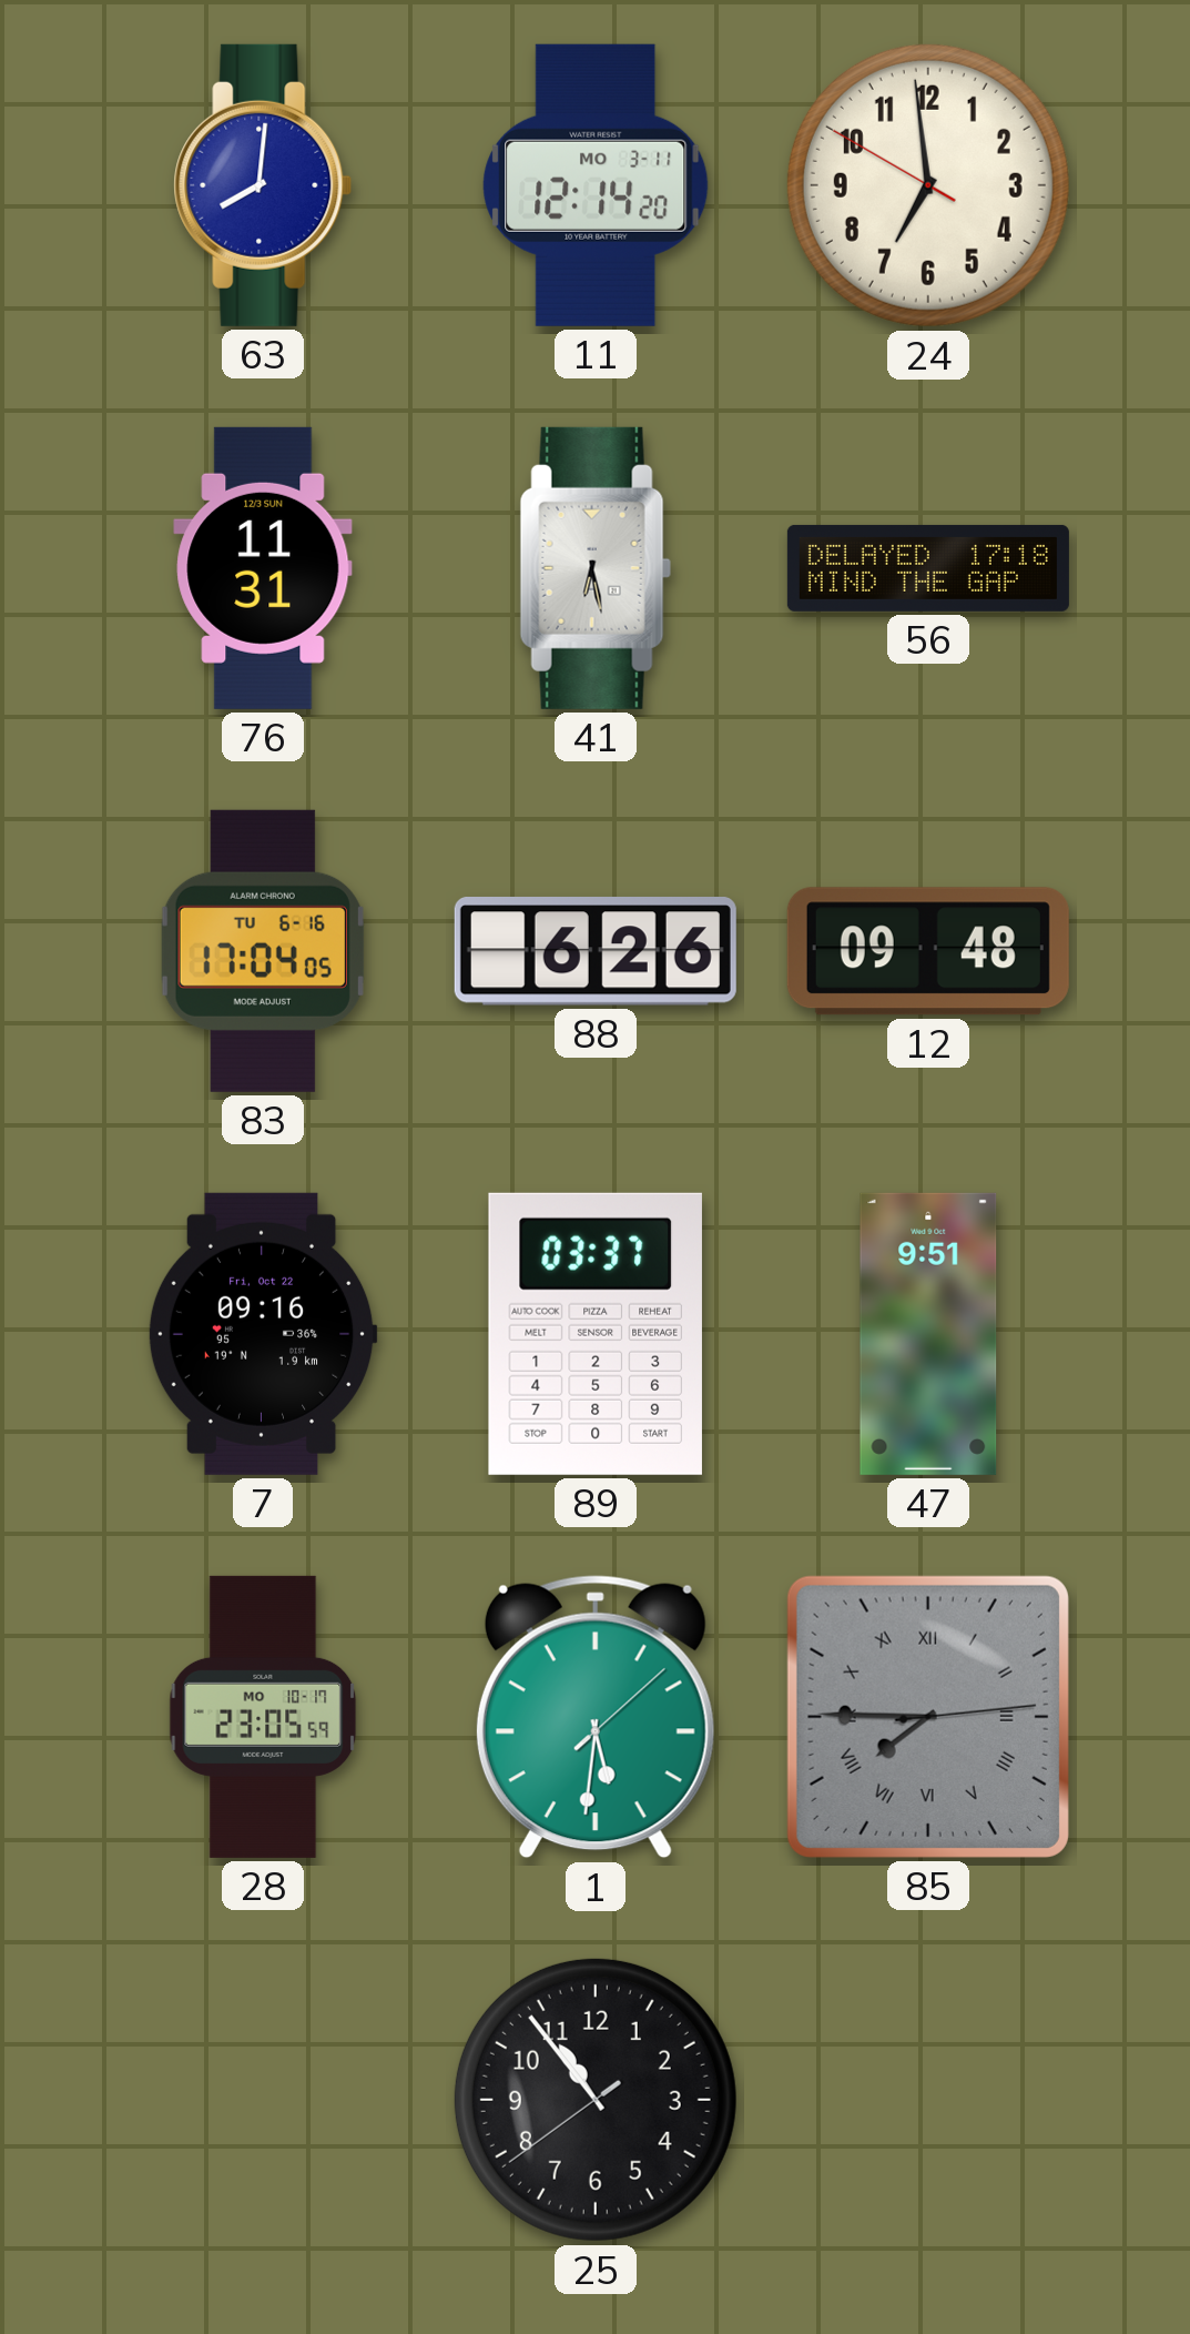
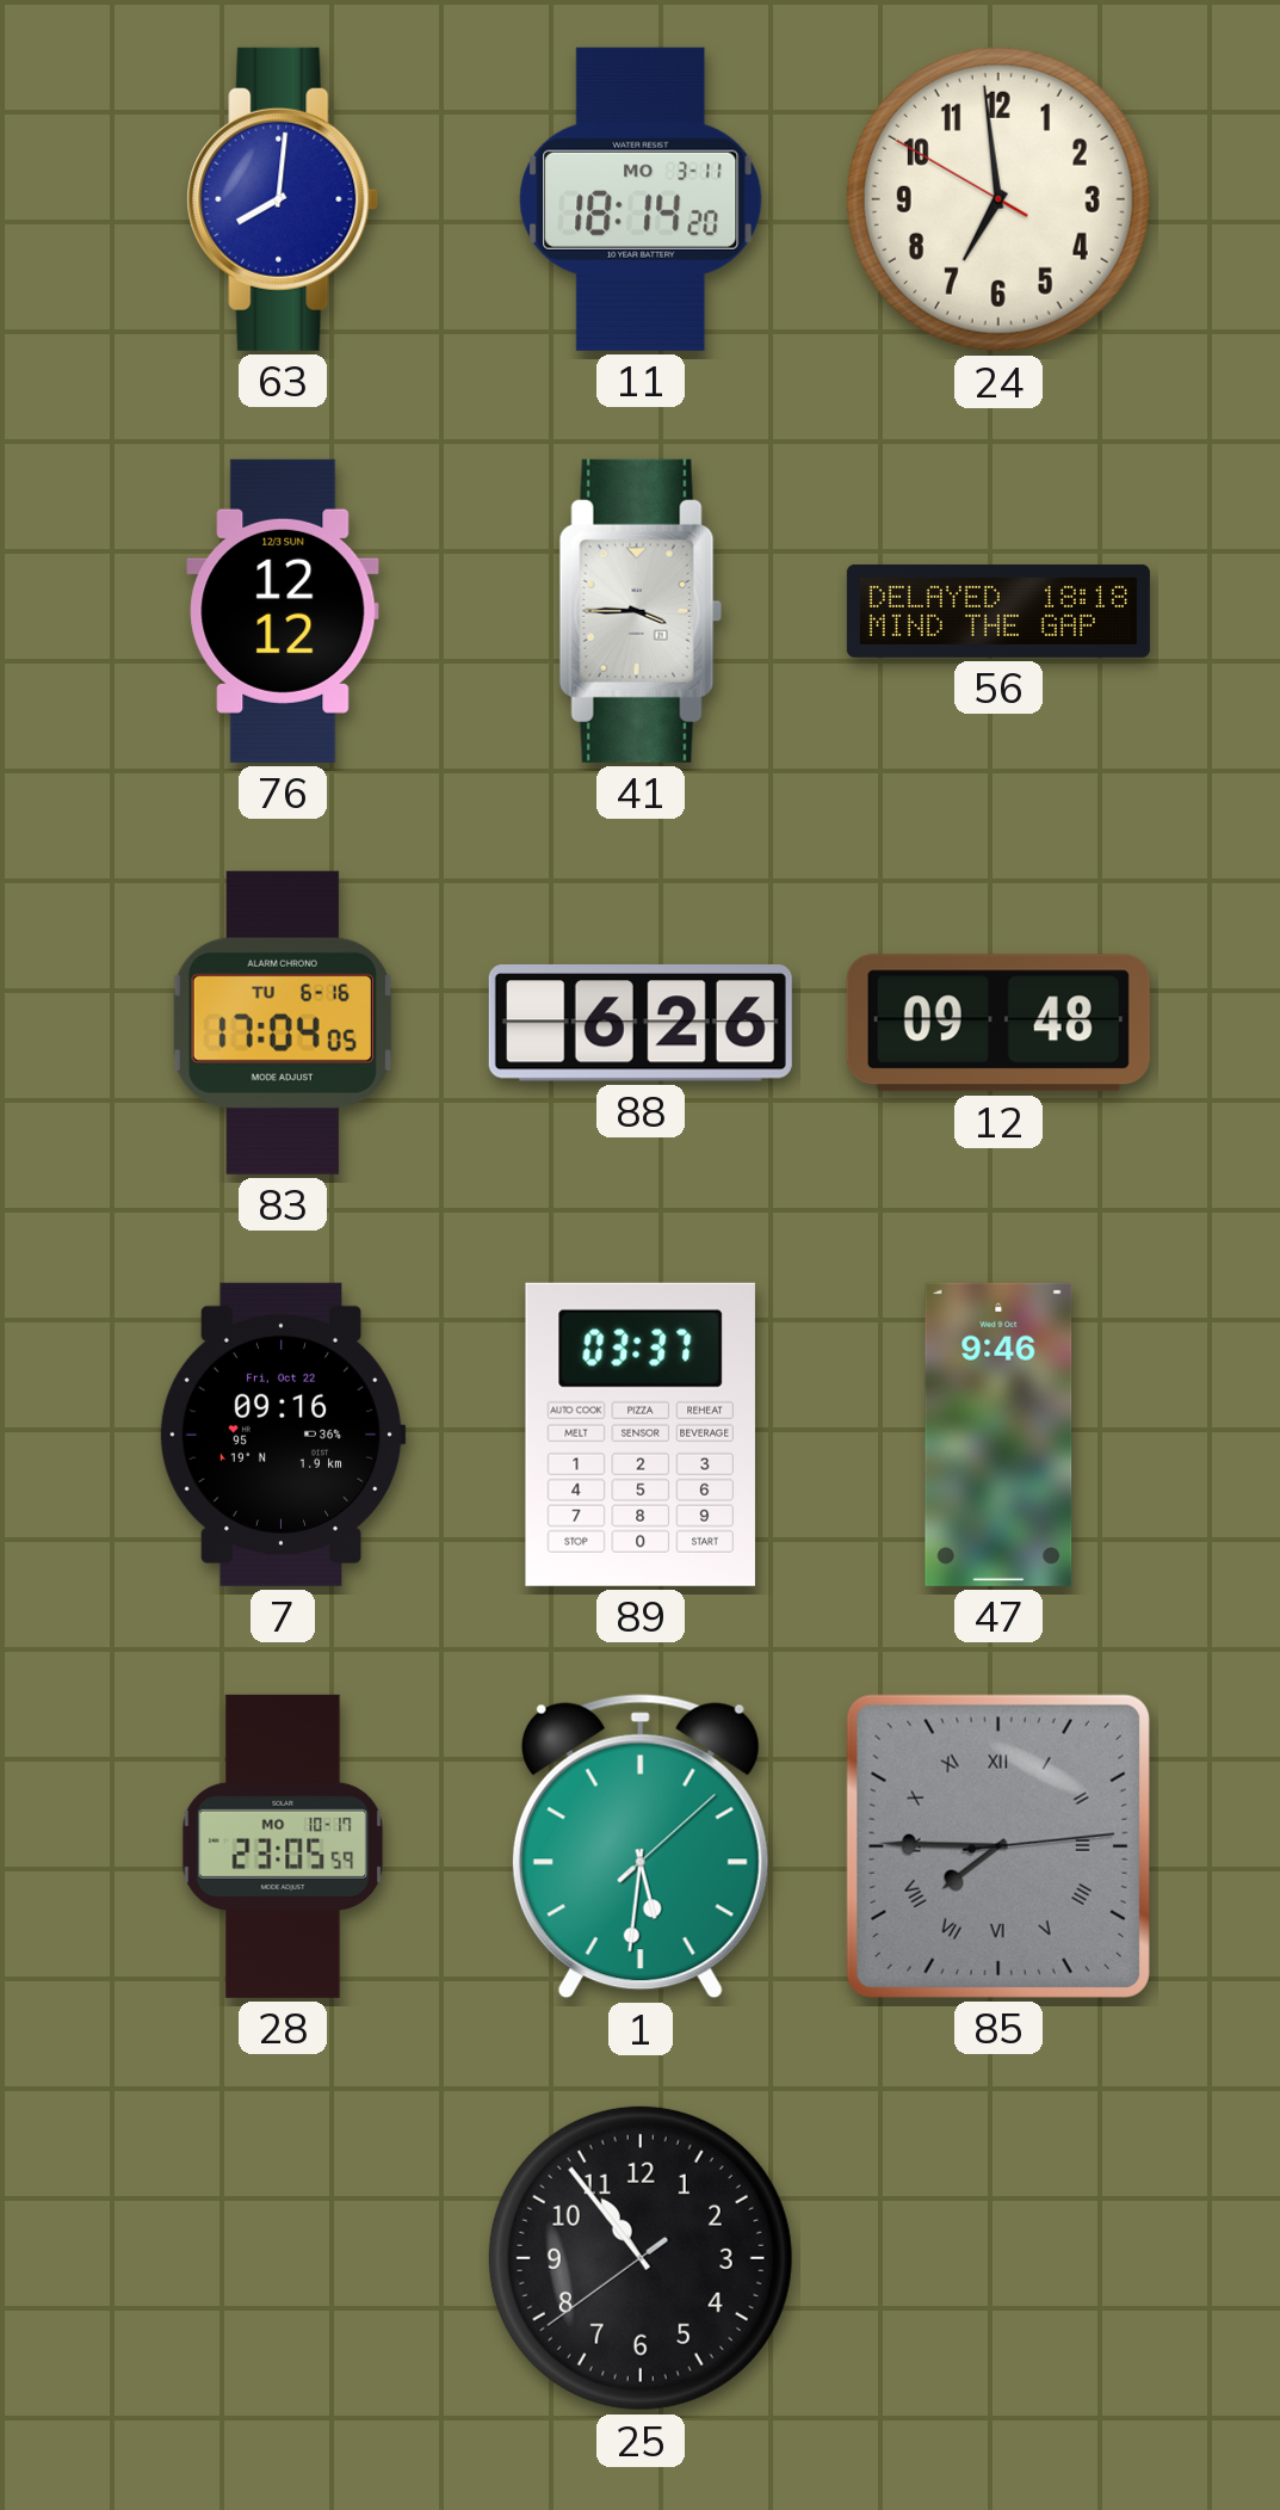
11: 12:14 -> 18:14 (641, 199)
76: 11:31 -> 12:12 (283, 611)
41: 6:28 -> 3:45 (641, 611)
56: 17:18 -> 18:18 (998, 611)
47: 9:51 -> 9:46 (998, 1435)
